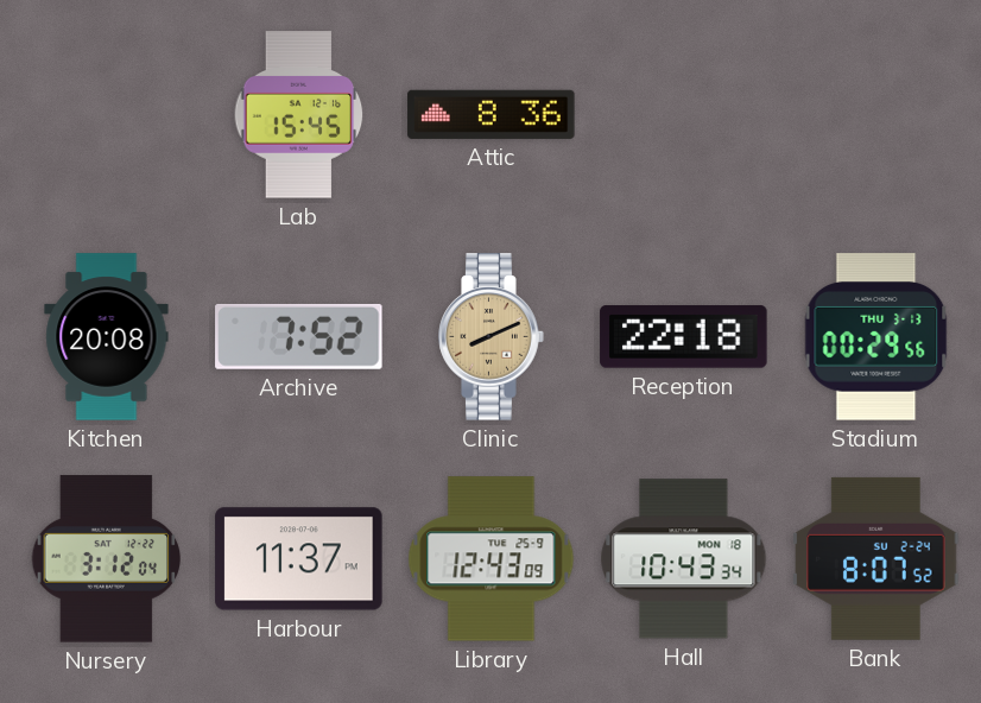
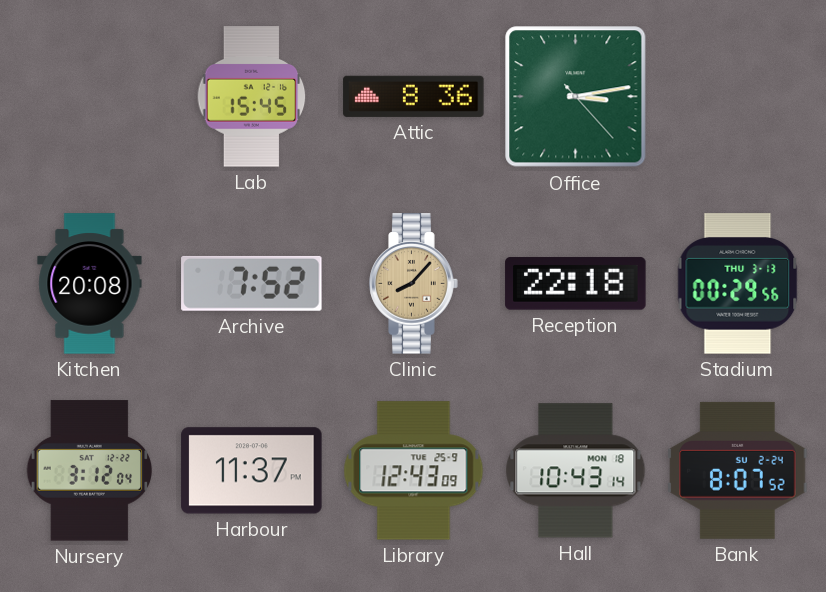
Office: none -> 3:13 (576, 97)
Clinic: 8:11 -> 8:07 (414, 284)
Hall: 10:43:34 -> 10:43:14 (576, 471)
